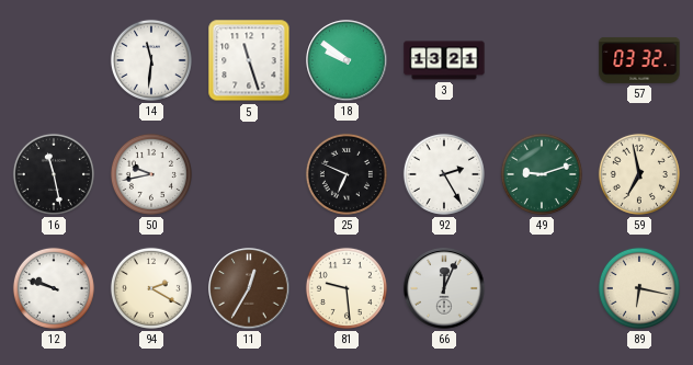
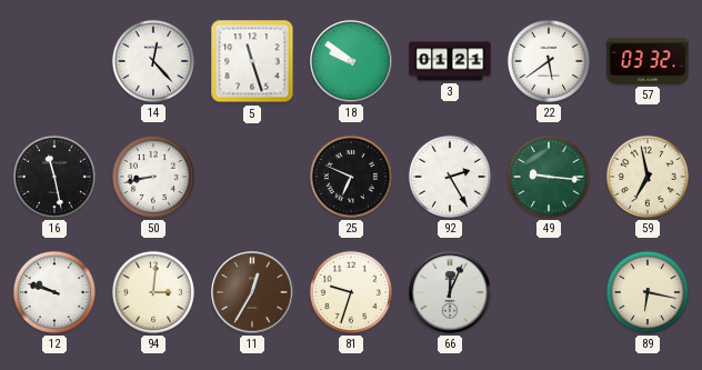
14: 11:31 -> 12:23 (153, 61)
3: 13:21 -> 01:21 (450, 61)
22: none -> 5:39 (549, 61)
50: 9:43 -> 8:43 (153, 177)
49: 9:12 -> 9:16 (549, 177)
94: 2:20 -> 3:01 (153, 292)
81: 9:29 -> 9:33 (351, 292)
